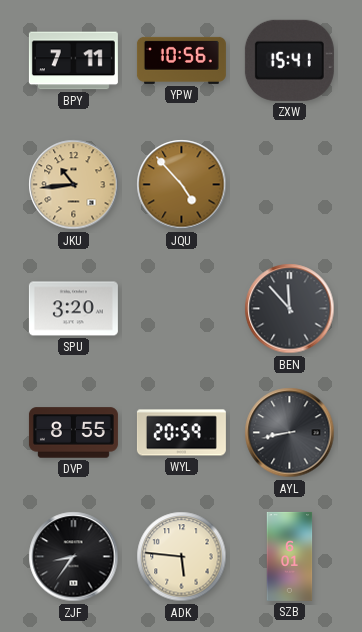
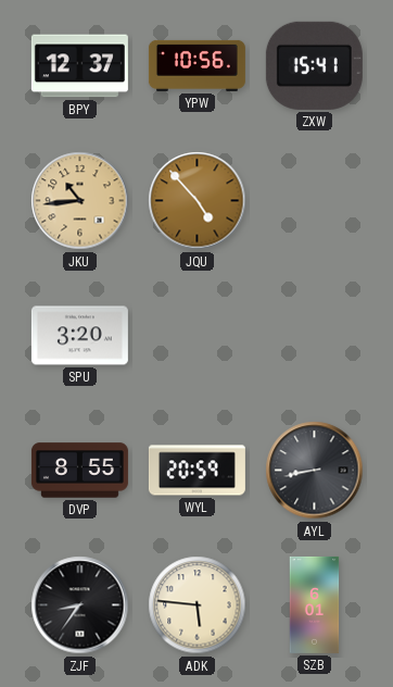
BPY: 7:11 -> 12:37 (79, 66)
BEN: 11:53 -> none (290, 309)
